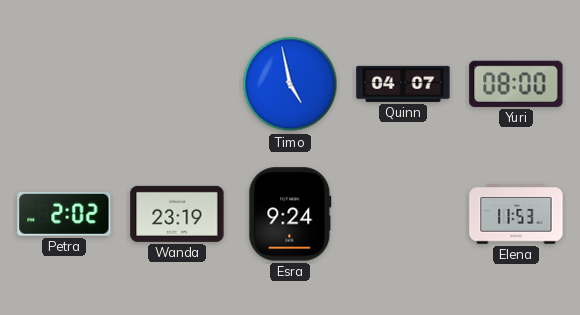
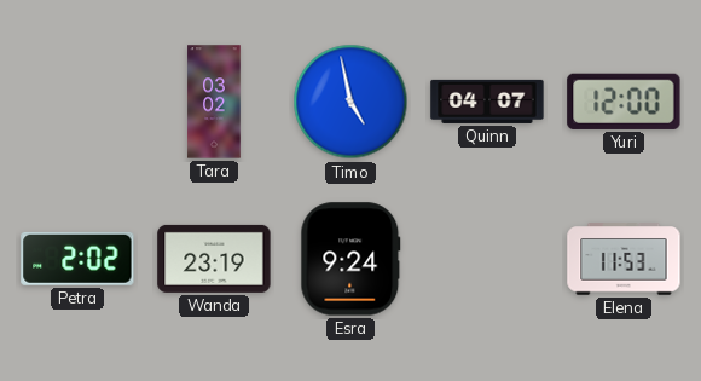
Tara: none -> 03:02 (214, 102)
Yuri: 08:00 -> 12:00 (624, 102)
